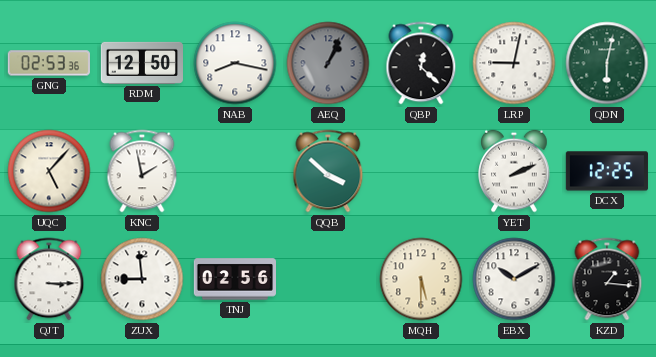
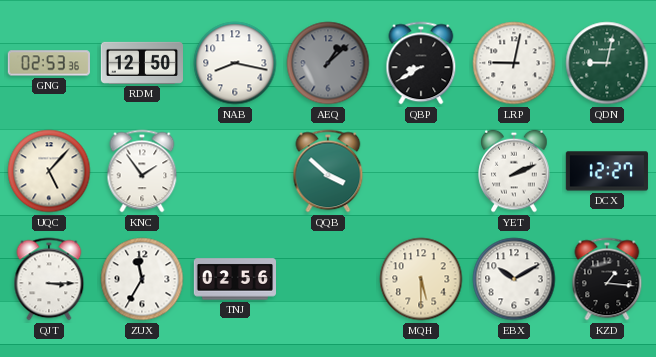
AEQ: 1:04 -> 1:08 (328, 63)
QBP: 12:22 -> 8:40 (421, 63)
QDN: 6:02 -> 9:02 (607, 63)
KNC: 1:58 -> 1:54 (142, 171)
DCX: 12:25 -> 12:27 (606, 171)
ZUX: 8:59 -> 11:35 (142, 279)
